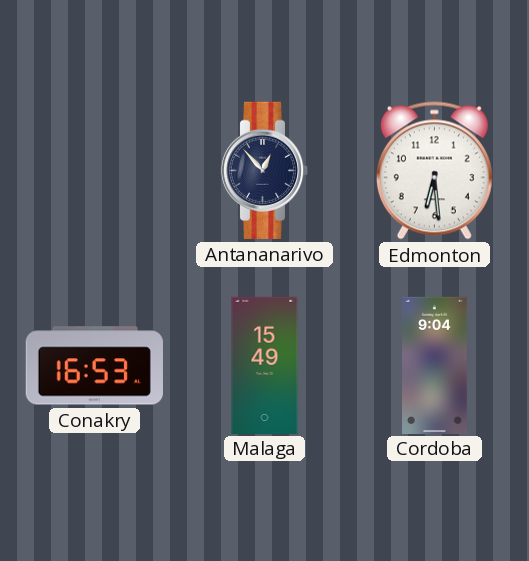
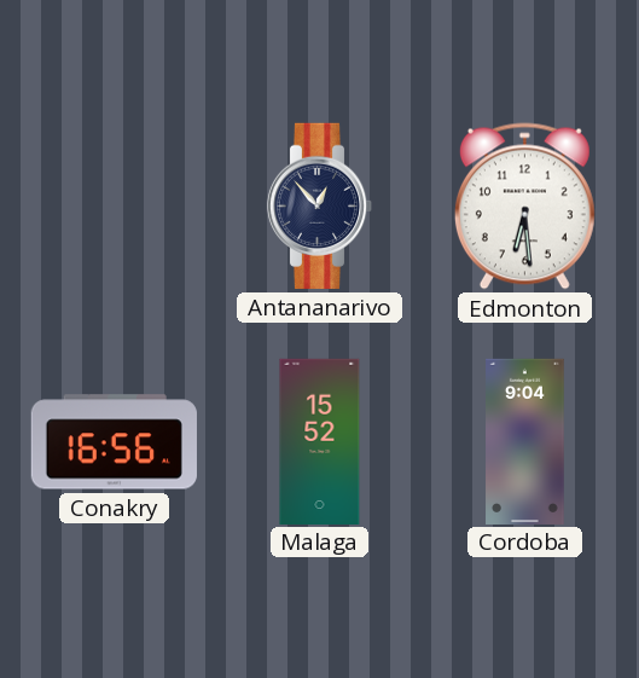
Conakry: 16:53 -> 16:56 (114, 442)
Malaga: 15:49 -> 15:52 (320, 441)
